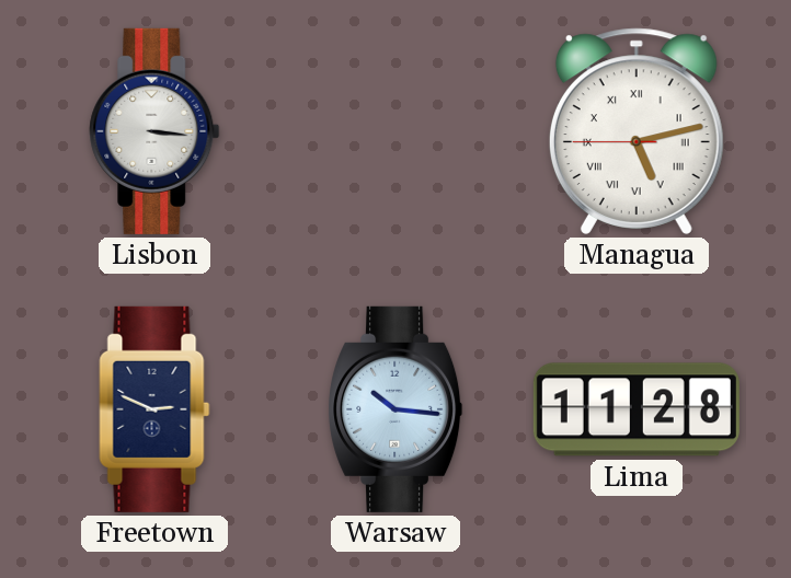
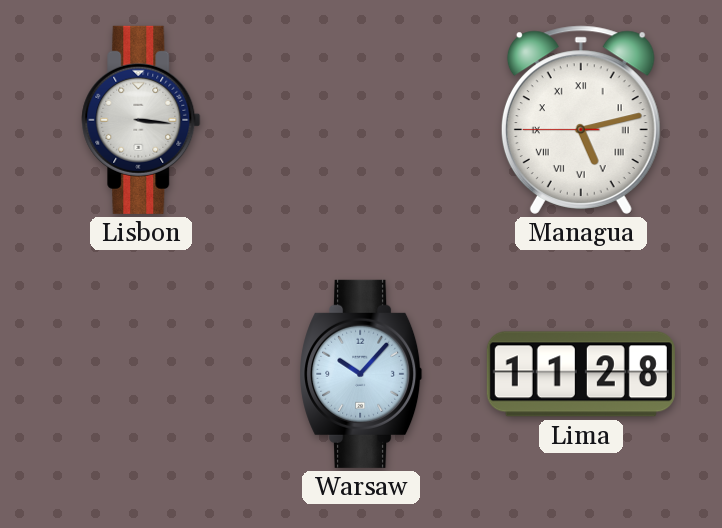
Freetown: 2:49 -> none (154, 409)
Warsaw: 10:16 -> 10:07 (361, 374)
